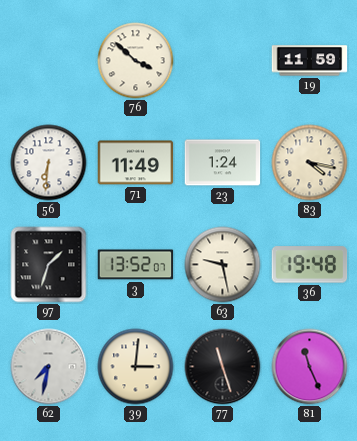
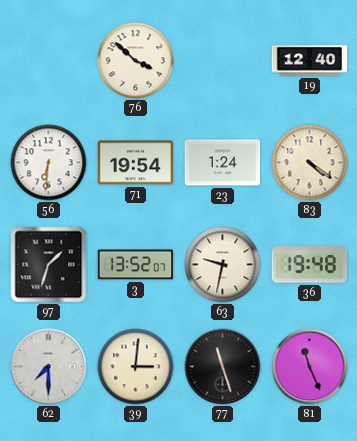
19: 11:59 -> 12:40 (310, 61)
71: 11:49 -> 19:54 (136, 163)
83: 4:17 -> 4:21 (310, 163)
63: 9:28 -> 9:32 (223, 265)
62: 7:32 -> 7:30 (49, 367)
